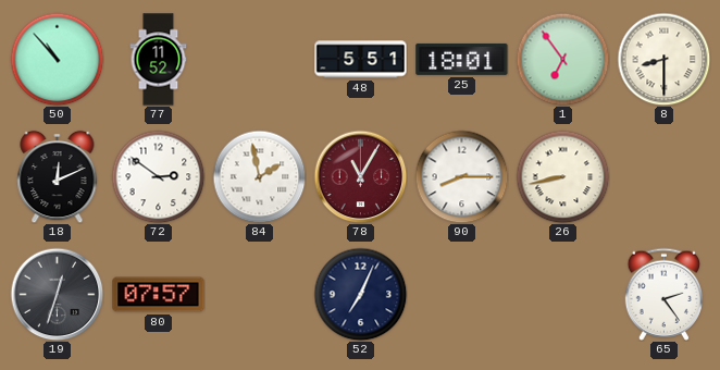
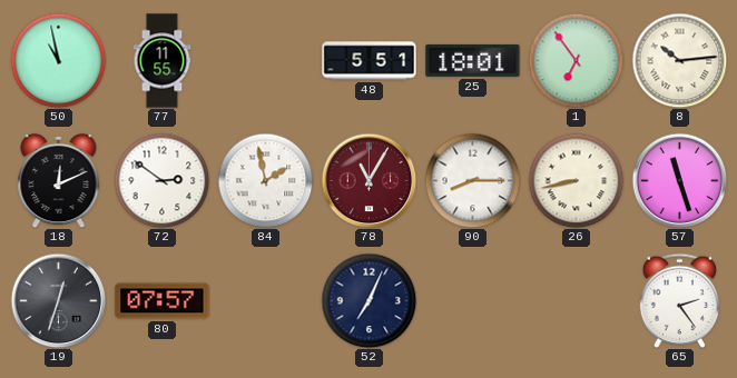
50: 10:53 -> 10:58 (58, 60)
77: 11:52 -> 11:55 (163, 61)
8: 8:30 -> 10:14 (679, 60)
57: none -> 11:27 (679, 180)
